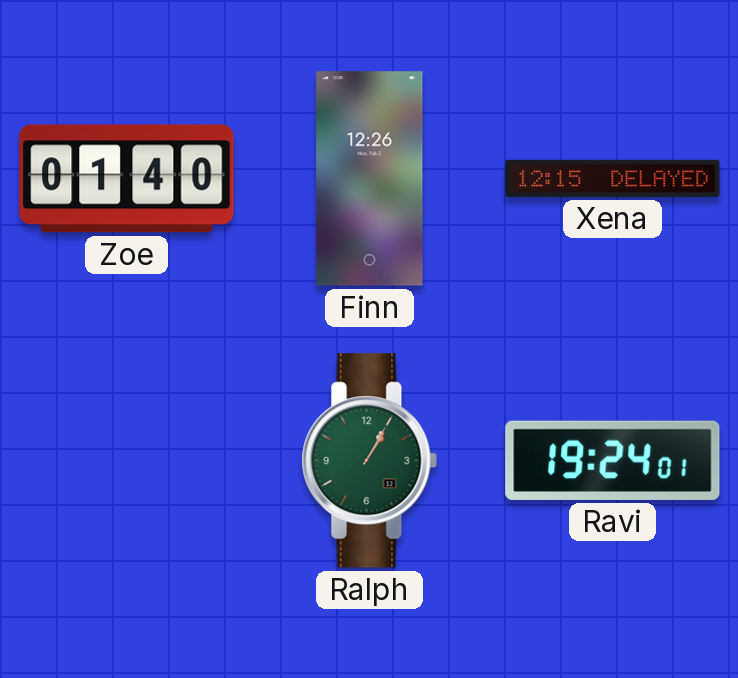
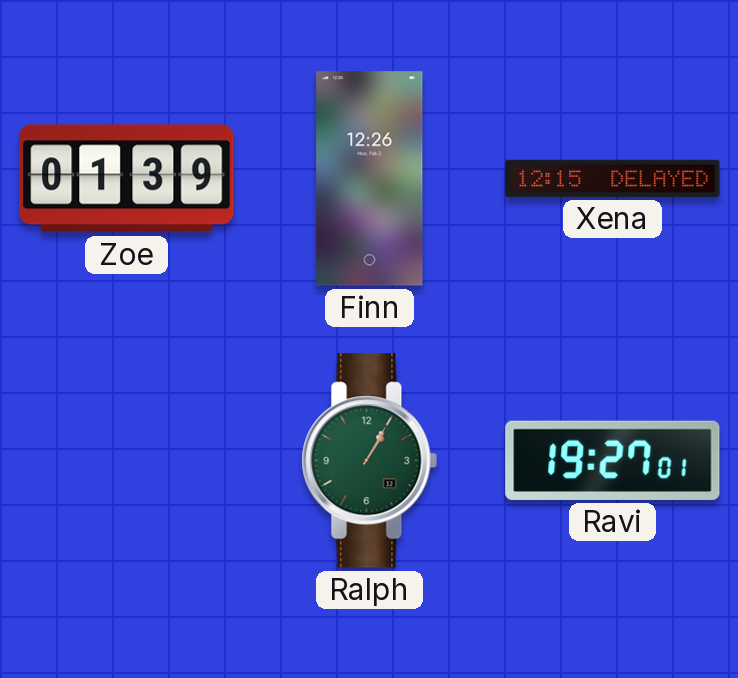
Zoe: 01:40 -> 01:39 (127, 179)
Ravi: 19:24 -> 19:27 (613, 460)
